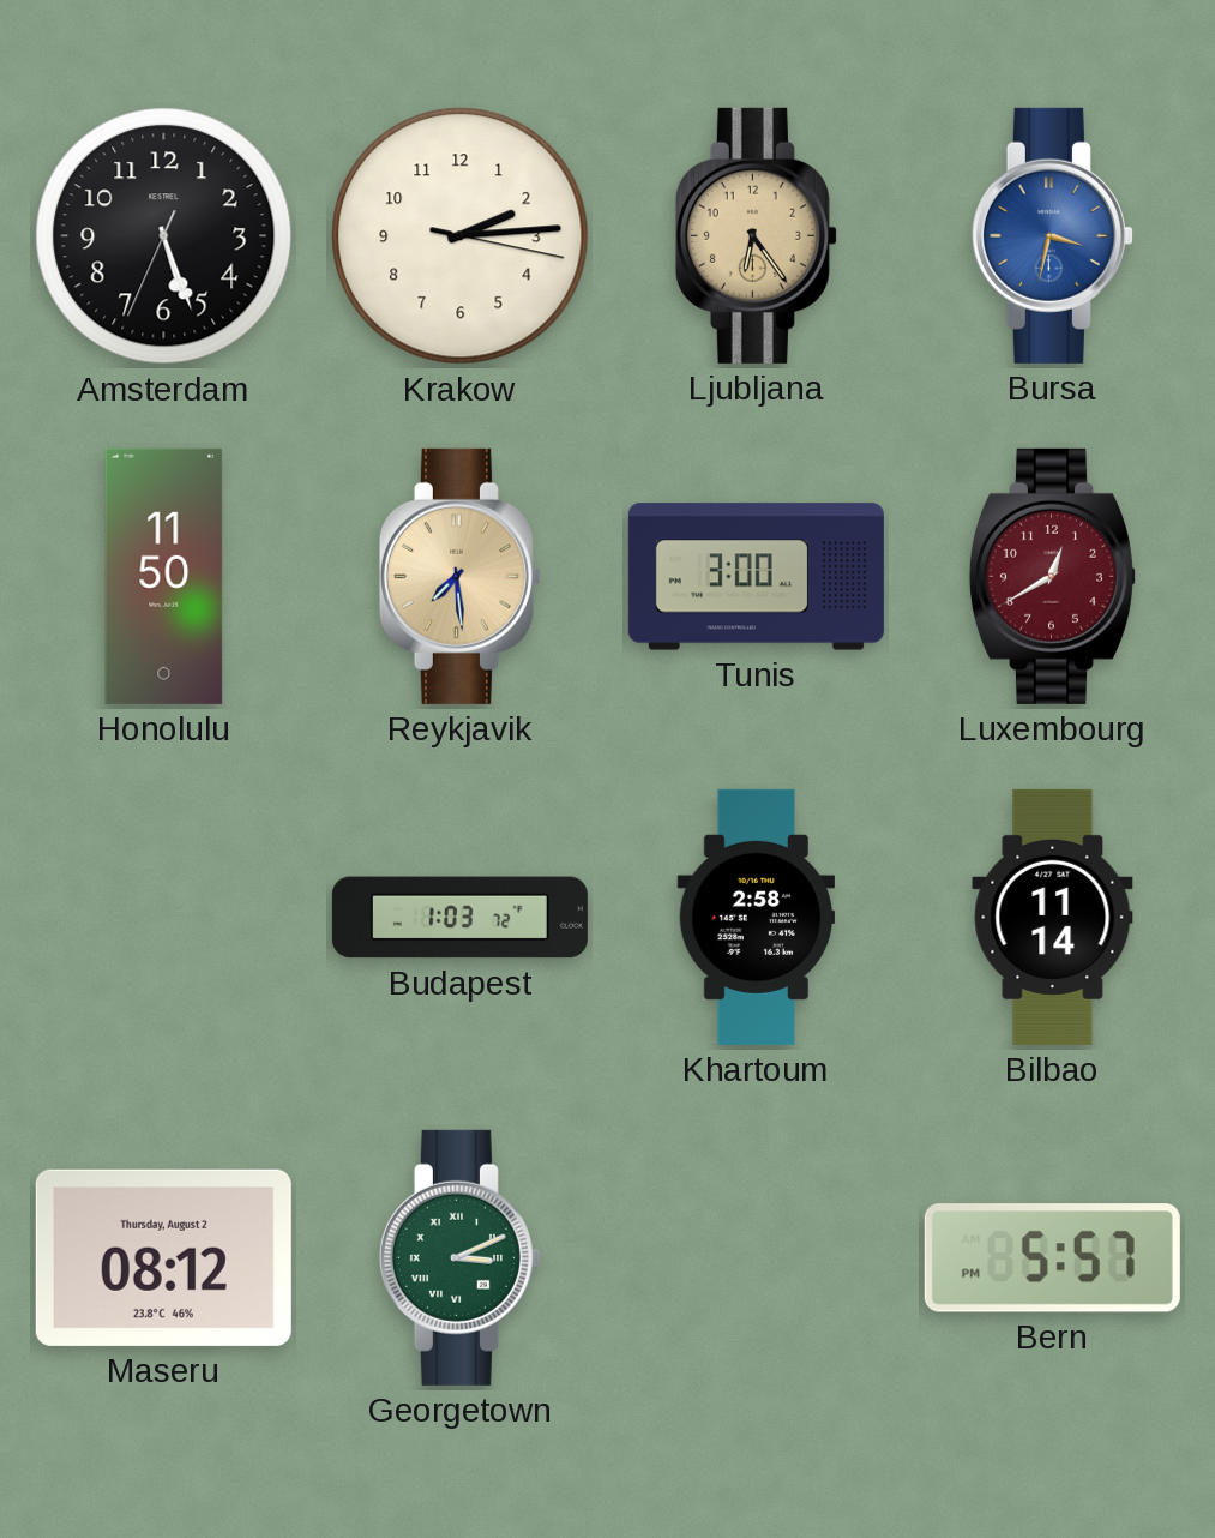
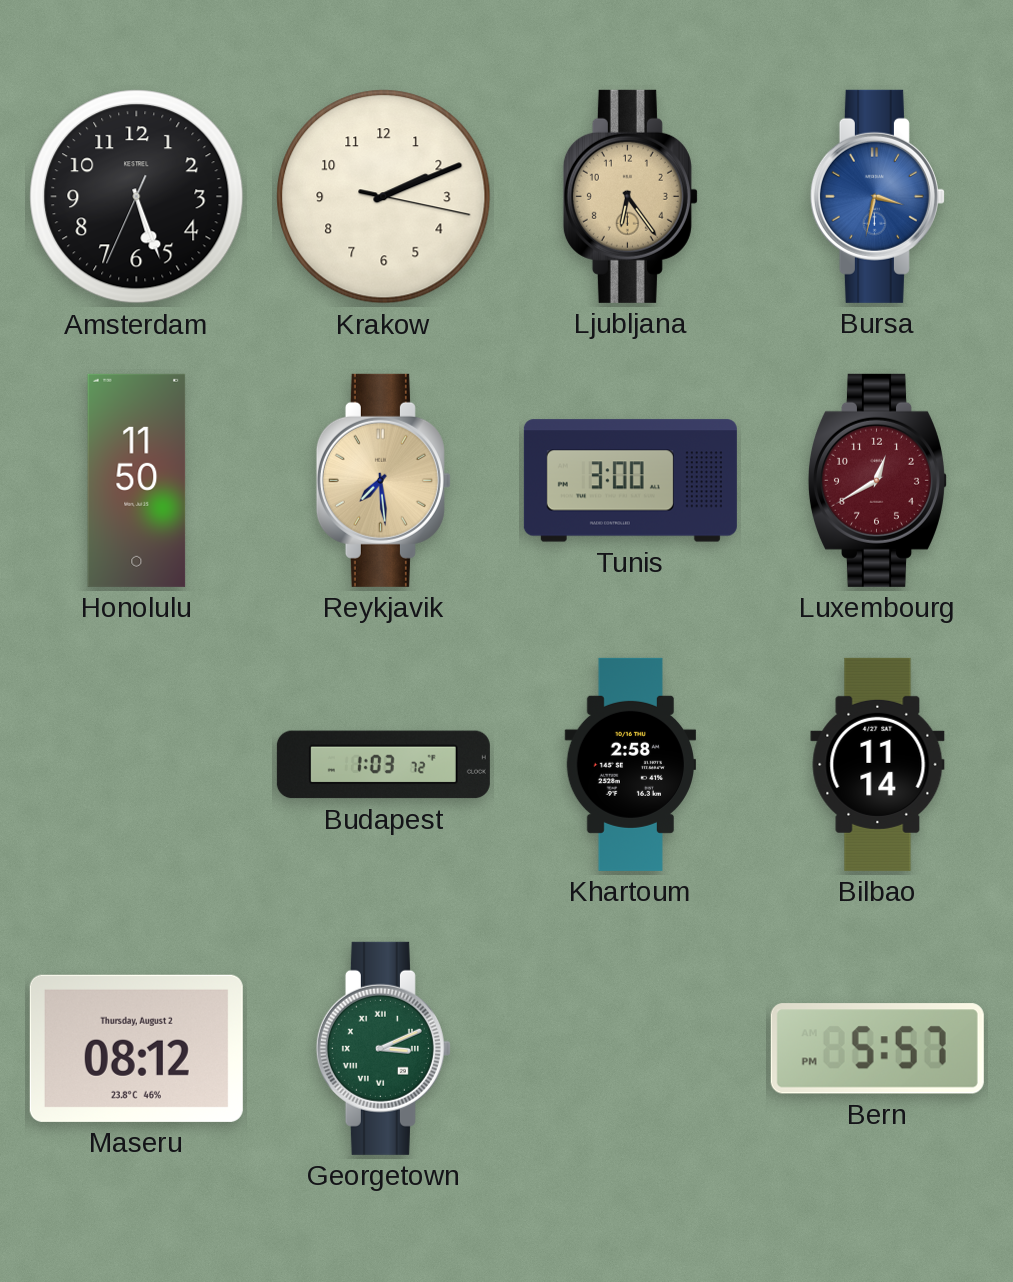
Krakow: 2:14 -> 2:11 (384, 197)
